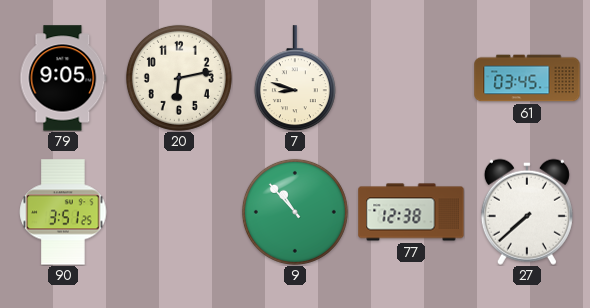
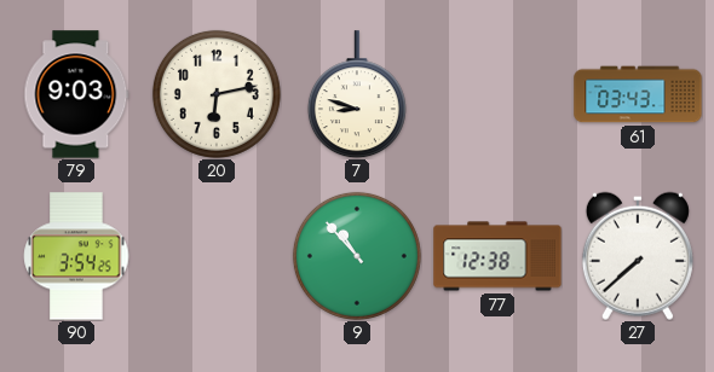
79: 9:05 -> 9:03 (76, 94)
61: 03:45 -> 03:43 (638, 94)
90: 3:51 -> 3:54 (76, 256)
